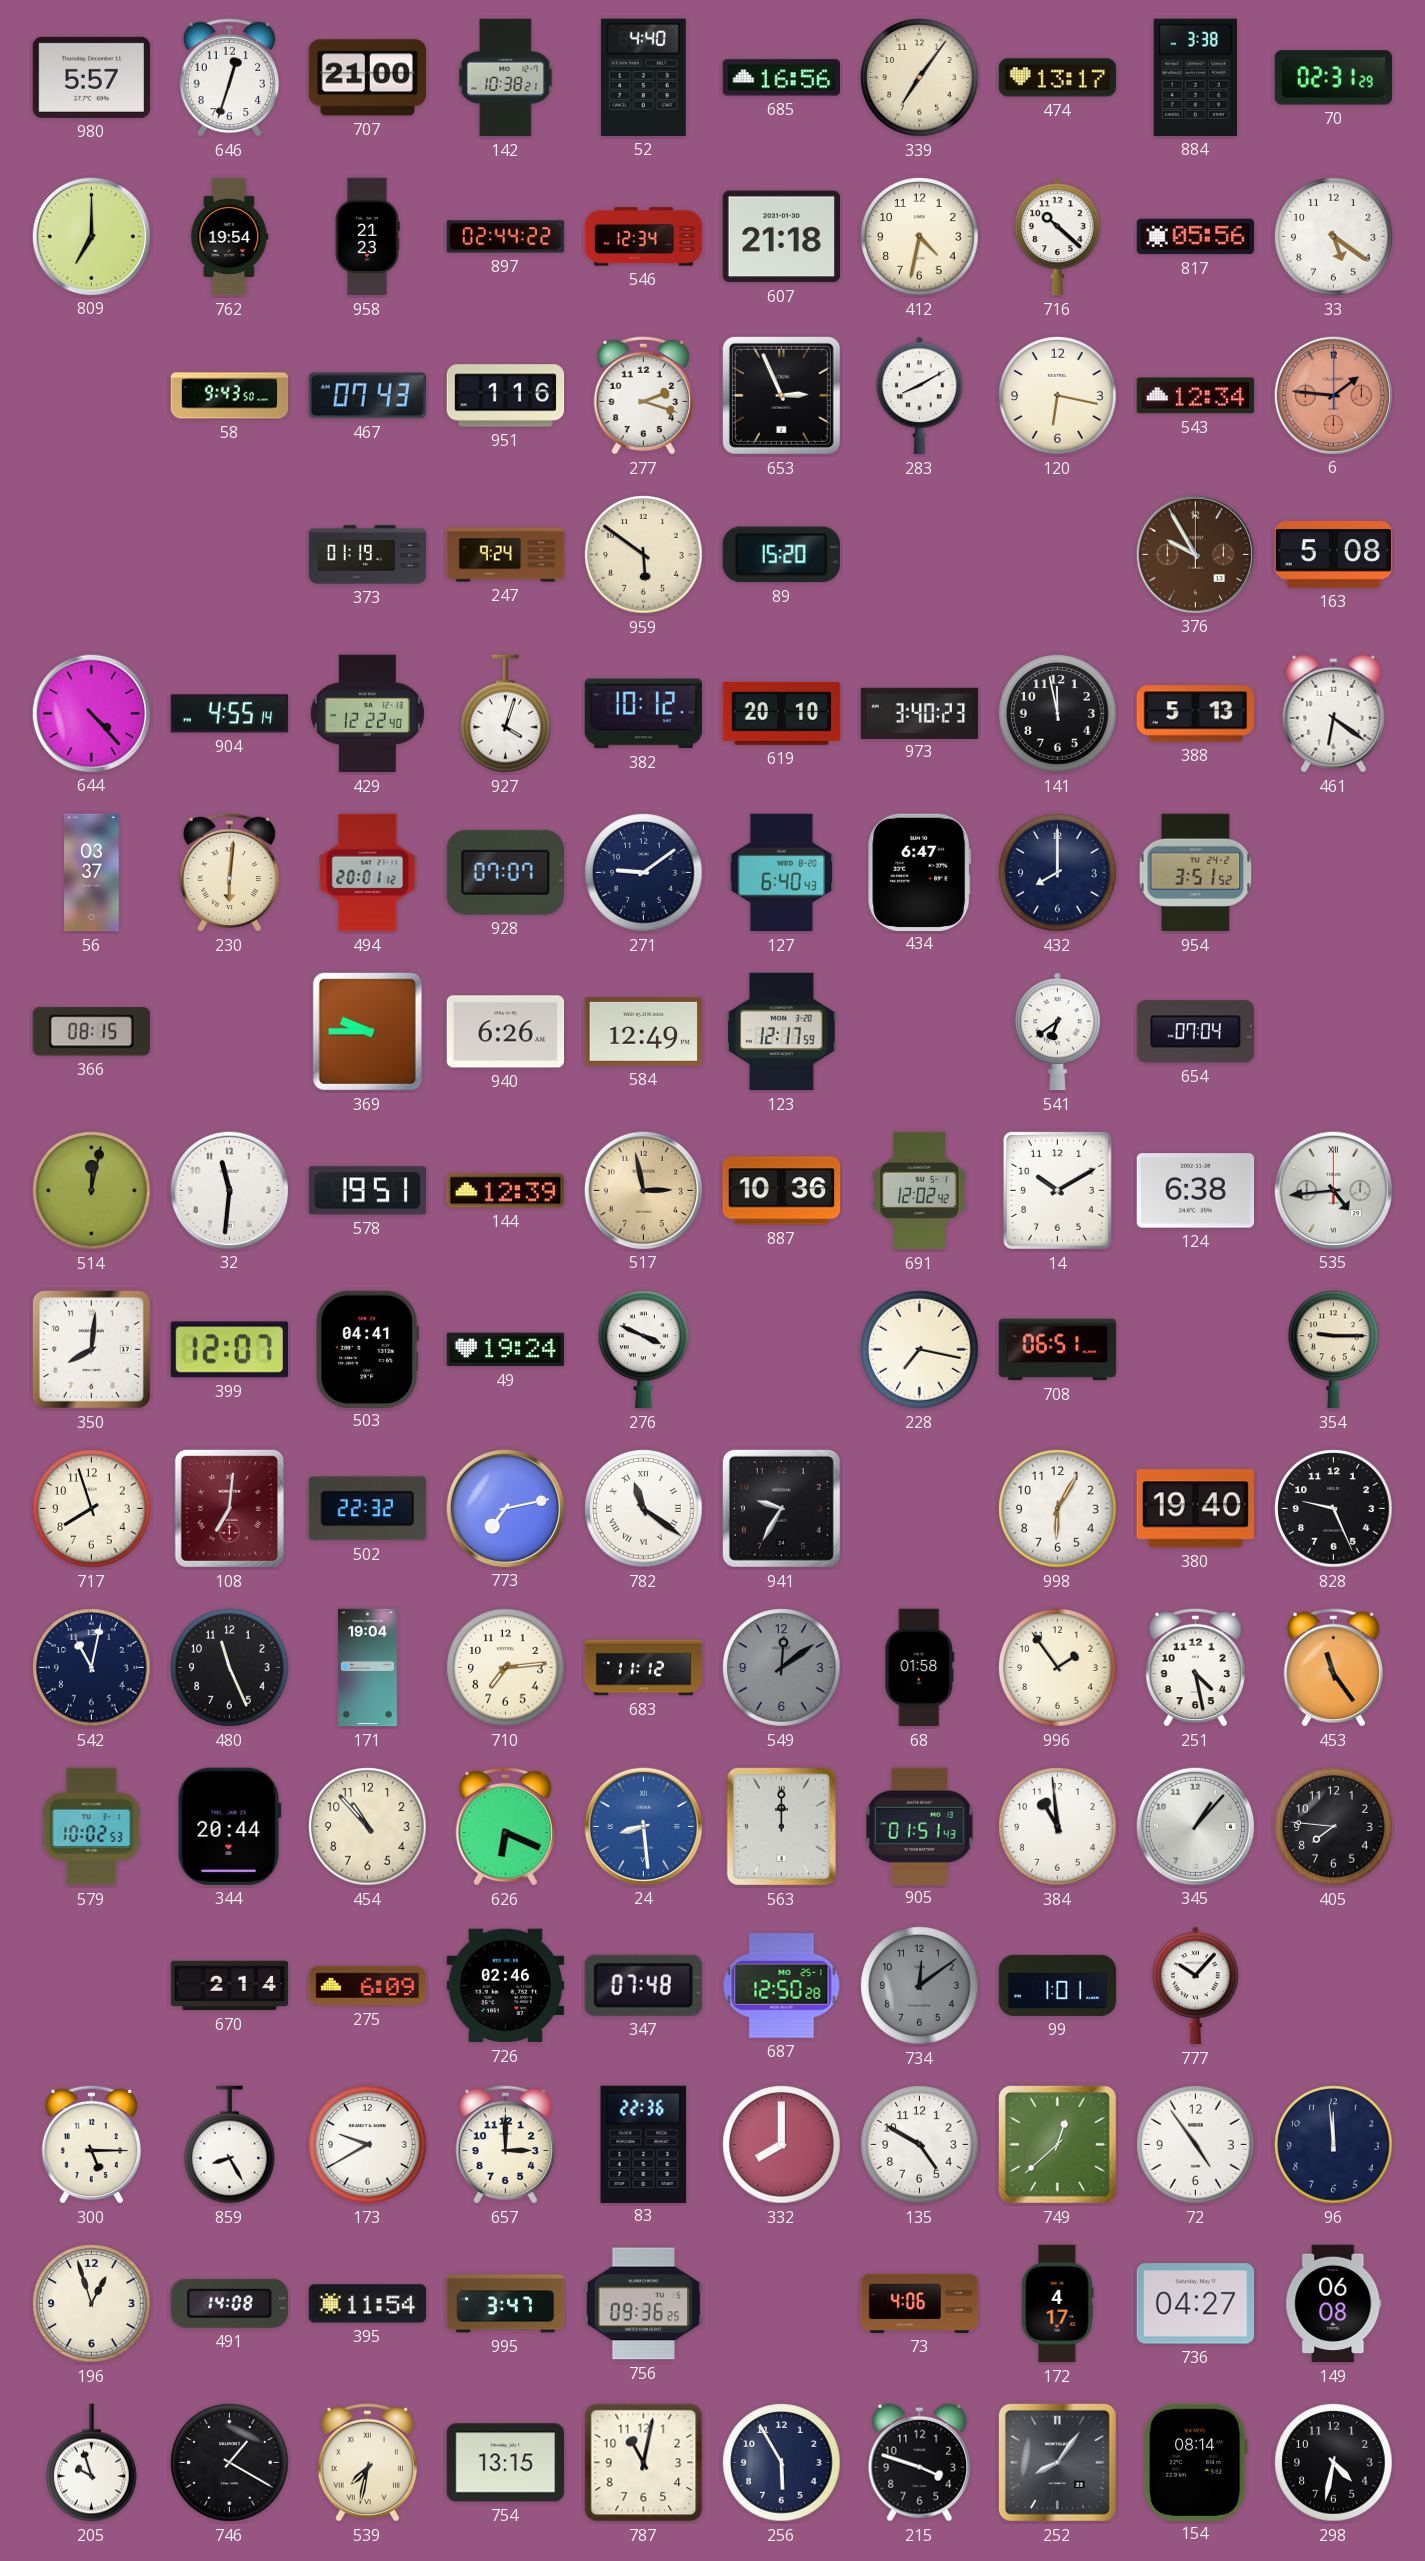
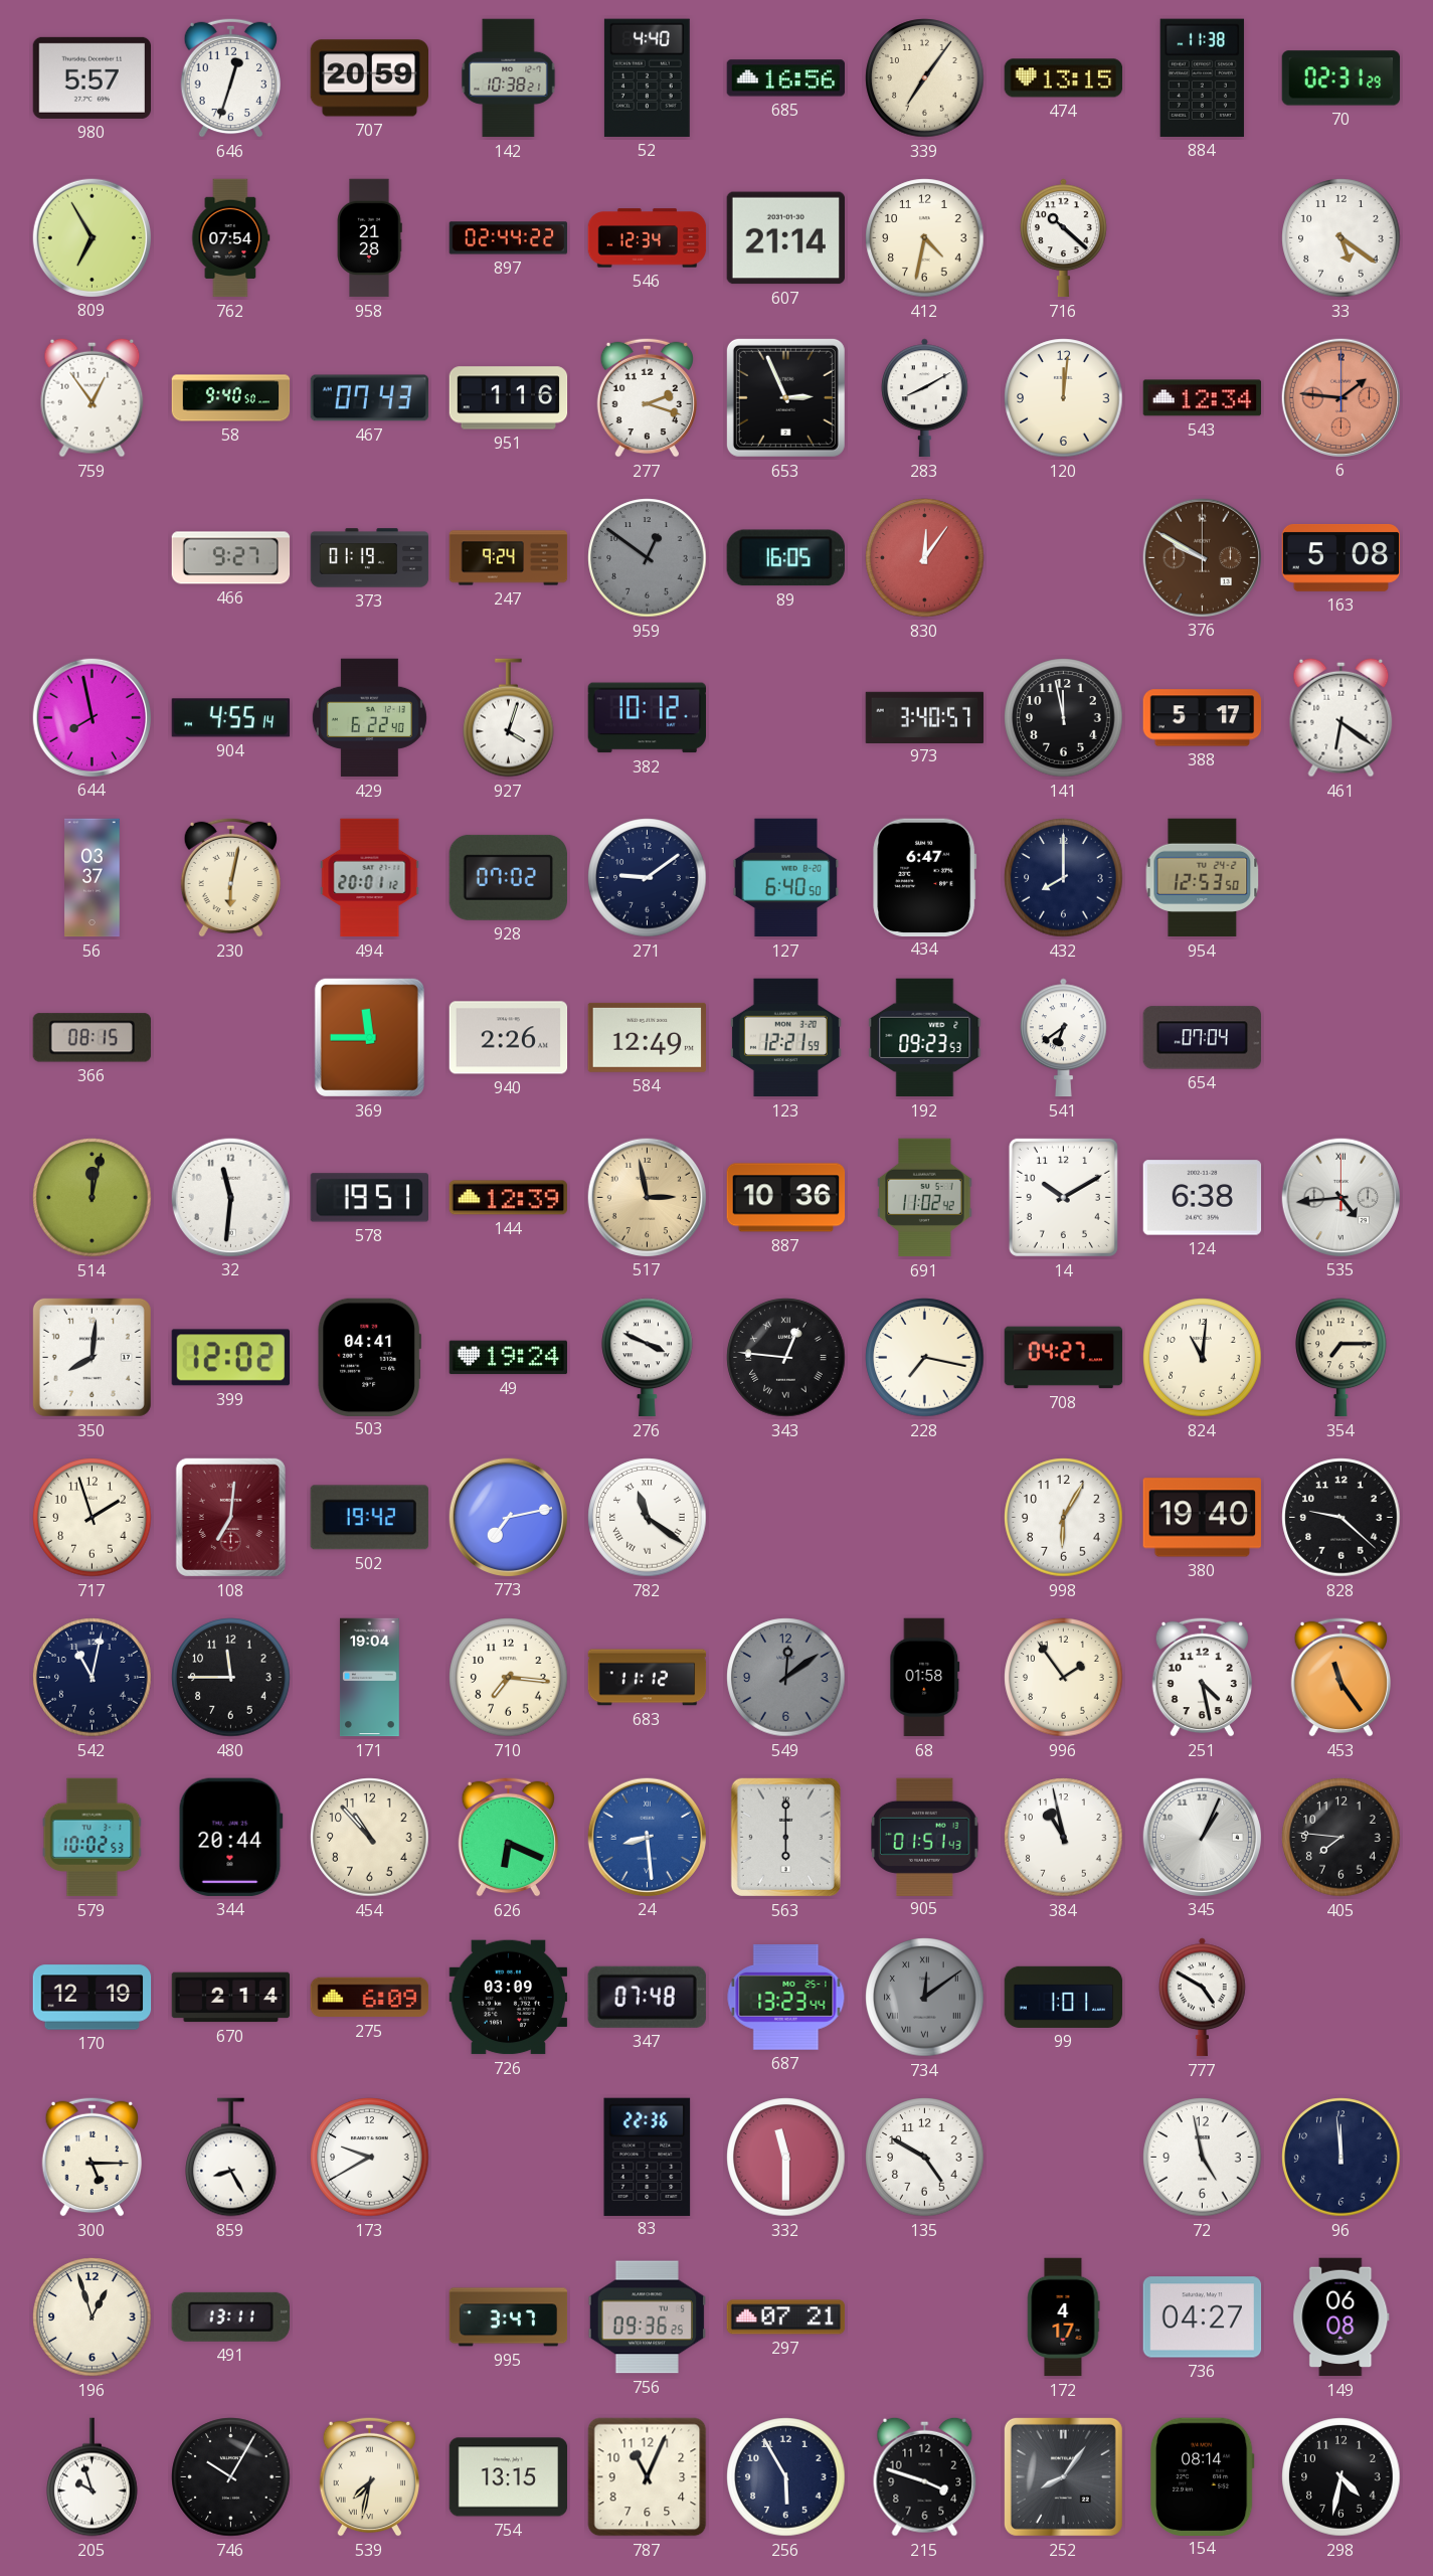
707: 21:00 -> 20:59 (369, 78)
474: 13:17 -> 13:15 (1064, 78)
884: 3:38 -> 11:38 (1202, 77)
809: 7:00 -> 6:55 (92, 237)
762: 19:54 -> 07:54 (231, 238)
958: 21:23 -> 21:28 (369, 238)
607: 21:18 -> 21:14 (785, 238)
817: 05:56 -> none (1196, 237)
759: none -> 12:54 (93, 397)
58: 9:43 -> 9:40 (231, 398)
120: 6:17 -> 12:01 (1064, 398)
466: none -> 9:27 (231, 558)
959: 5:51 -> 12:51 (648, 558)
959 dial: cream -> grey (648, 558)
89: 15:20 -> 16:05 (785, 558)
830: none -> 12:06 (925, 558)
376: 9:55 -> 9:50 (1202, 557)
644: 4:23 -> 7:58 (92, 717)
429: 12:22 -> 6:22 (369, 718)
619: 20:10 -> none (782, 713)
973: 3:40:23 -> 3:40:57 (925, 717)
388: 5:13 -> 5:17 (1203, 718)
230: 6:01 -> 6:02 (230, 877)
928: 07:07 -> 07:02 (508, 877)
127: 6:40:43 -> 6:40:50 (786, 878)
954: 3:51 -> 12:53 (1203, 878)
369: 9:45 -> 11:45 (369, 1037)
940: 6:26 -> 2:26 (509, 1038)
123: 12:17 -> 12:21 (785, 1038)
192: none -> 09:23 (925, 1038)
691: 12:02 -> 11:02 (925, 1198)
399: 12:07 -> 12:02 (230, 1358)
343: none -> 12:46 (786, 1358)
708: 06:51 -> 04:27 (1064, 1358)
824: none -> 11:01 (1203, 1358)
354: 9:15 -> 7:15 (1341, 1358)
717: 7:57 -> 1:57 (93, 1518)
502: 22:32 -> 19:42 (369, 1518)
941: 9:35 -> none (781, 1508)
828: 9:26 -> 9:22 (1341, 1518)
480: 11:26 -> 11:45 (231, 1678)
710: 7:14 -> 7:16 (509, 1678)
563: 12:00 -> 6:00 (785, 1837)
384: 10:59 -> 10:58 (1064, 1838)
345: 1:07 -> 1:04 (1202, 1837)
170: none -> 12:19 (93, 1998)
726: 02:46 -> 03:09 (509, 1998)
687: 12:50 -> 13:23 (786, 1998)
734 numerals: Arabic -> Roman (925, 1998)
777: 10:07 -> 4:50 (1203, 1998)
657: 3:00 -> none (505, 2144)
332: 8:00 -> 11:30 (786, 2158)
749: 12:38 -> none (1057, 2144)
72: 4:54 -> 4:58 (1203, 2158)
491: 14:08 -> 13:11 (230, 2316)
395: 11:54 -> none (368, 2304)
297: none -> 07:21 (786, 2317)
73: 4:06 -> none (920, 2303)
746: 1:20 -> 10:05 (231, 2477)
787: 11:02 -> 11:04 (648, 2477)
